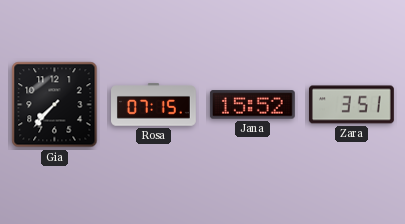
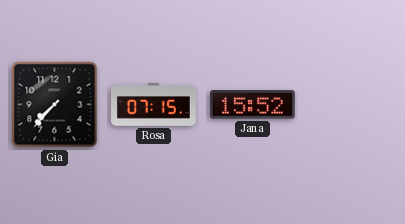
Zara: 3:51 -> none (351, 105)
